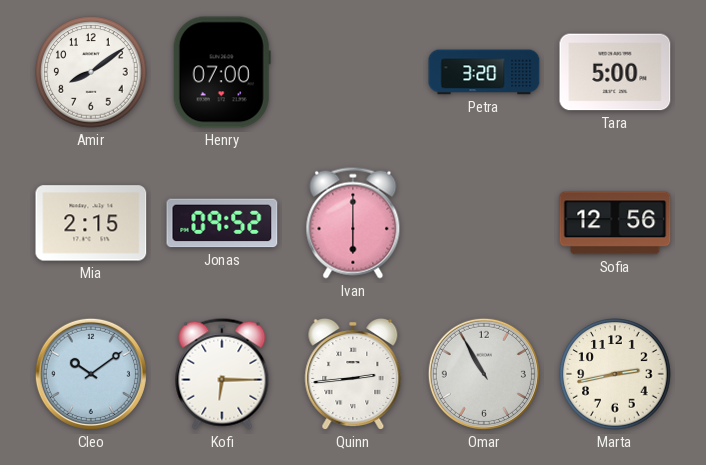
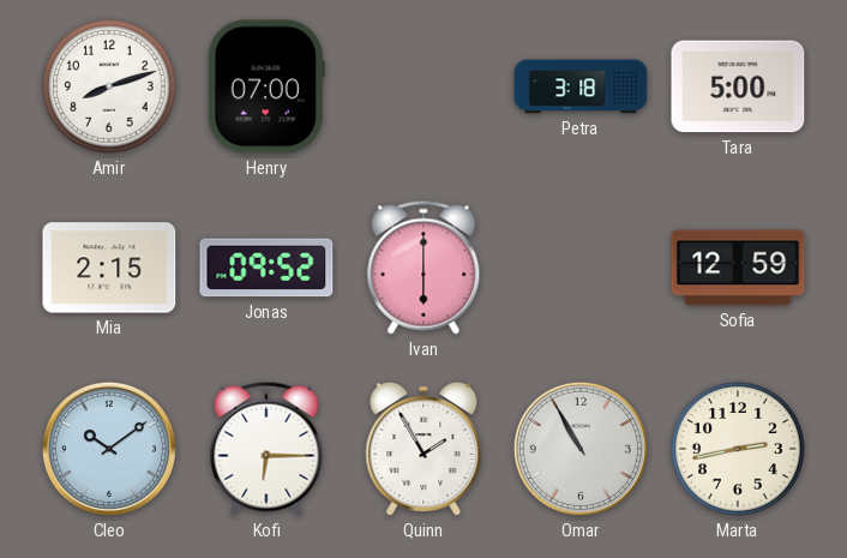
Amir: 8:09 -> 8:12 (109, 86)
Petra: 3:20 -> 3:18 (581, 86)
Sofia: 12:56 -> 12:59 (738, 268)
Quinn: 2:44 -> 1:55 (423, 449)
